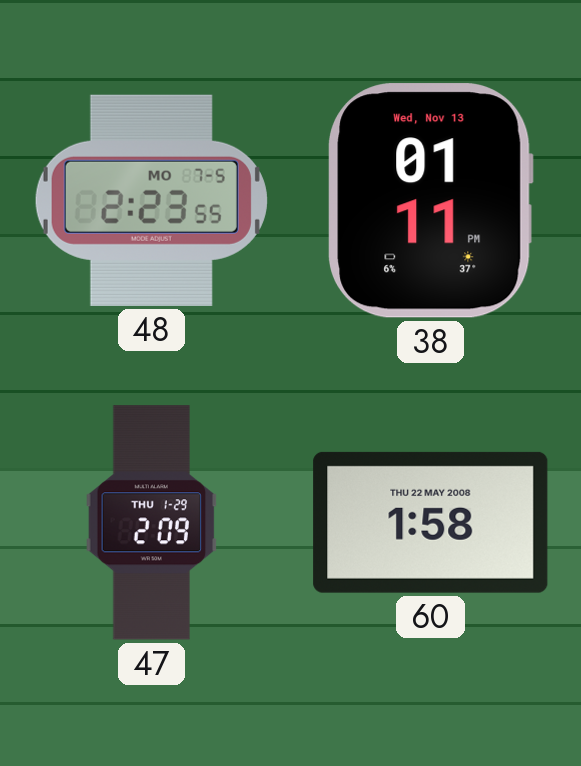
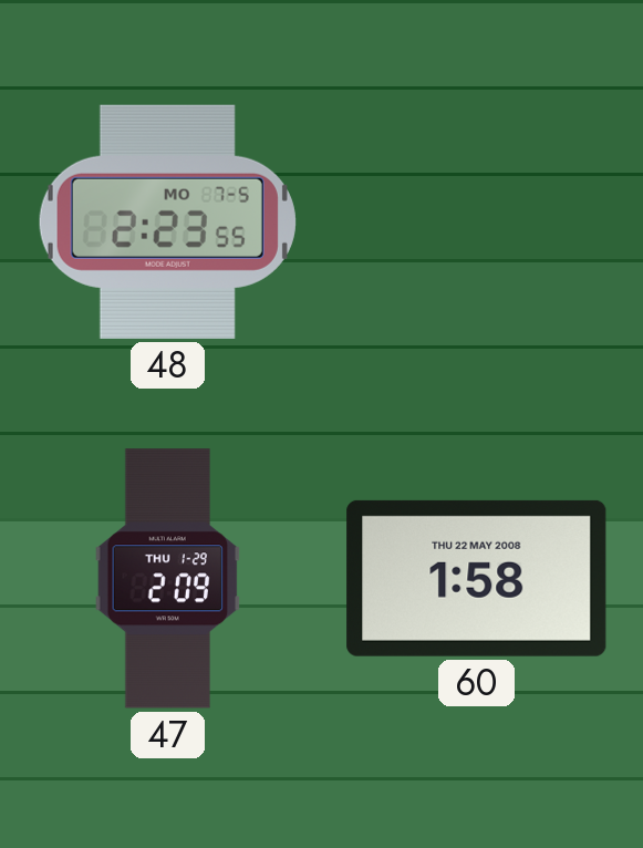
38: 01:11 -> none (430, 201)
